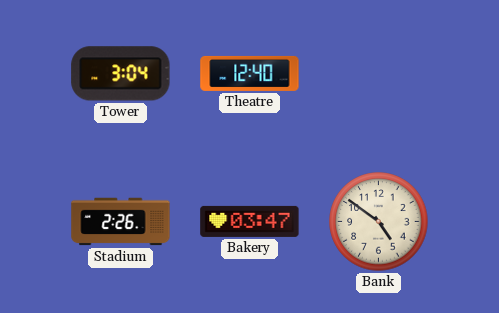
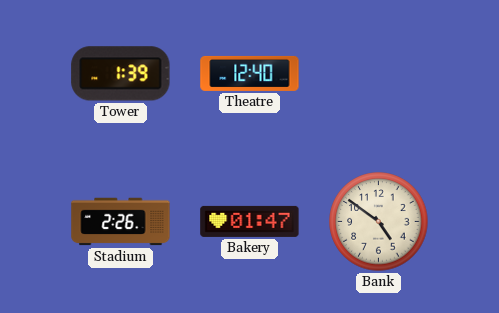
Tower: 3:04 -> 1:39 (121, 74)
Bakery: 03:47 -> 01:47 (250, 221)
